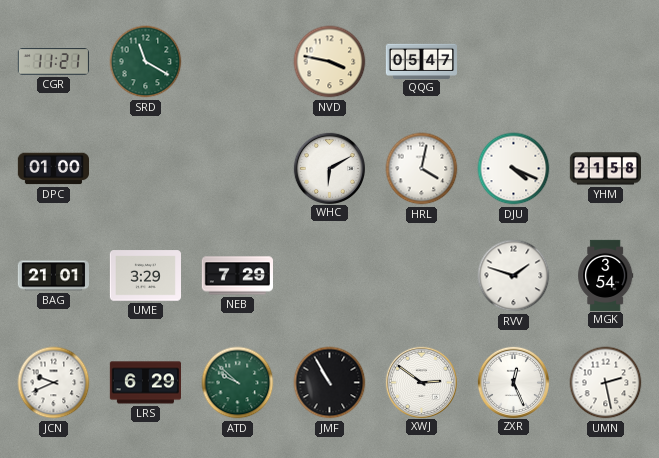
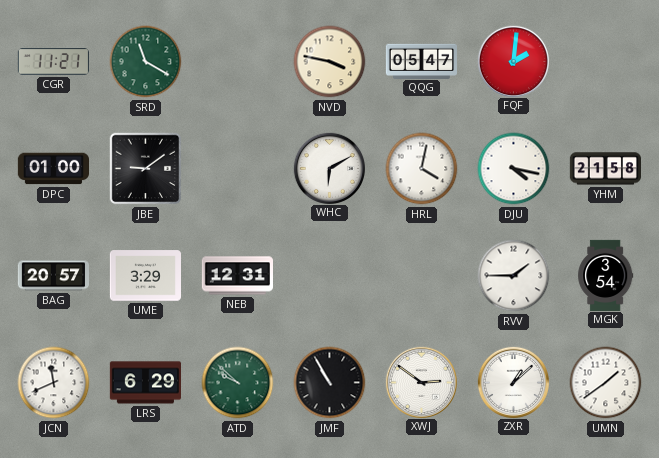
FQF: none -> 2:01 (513, 61)
JBE: none -> 9:09 (146, 169)
DJU: 4:19 -> 4:17 (514, 169)
BAG: 21:01 -> 20:57 (53, 276)
NEB: 7:29 -> 12:31 (237, 276)
RVV: 1:48 -> 1:45 (514, 276)
JCN: 9:41 -> 11:41 (54, 383)
ZXR: 12:26 -> 1:08 (513, 382)
UMN: 2:28 -> 1:39 (606, 383)
